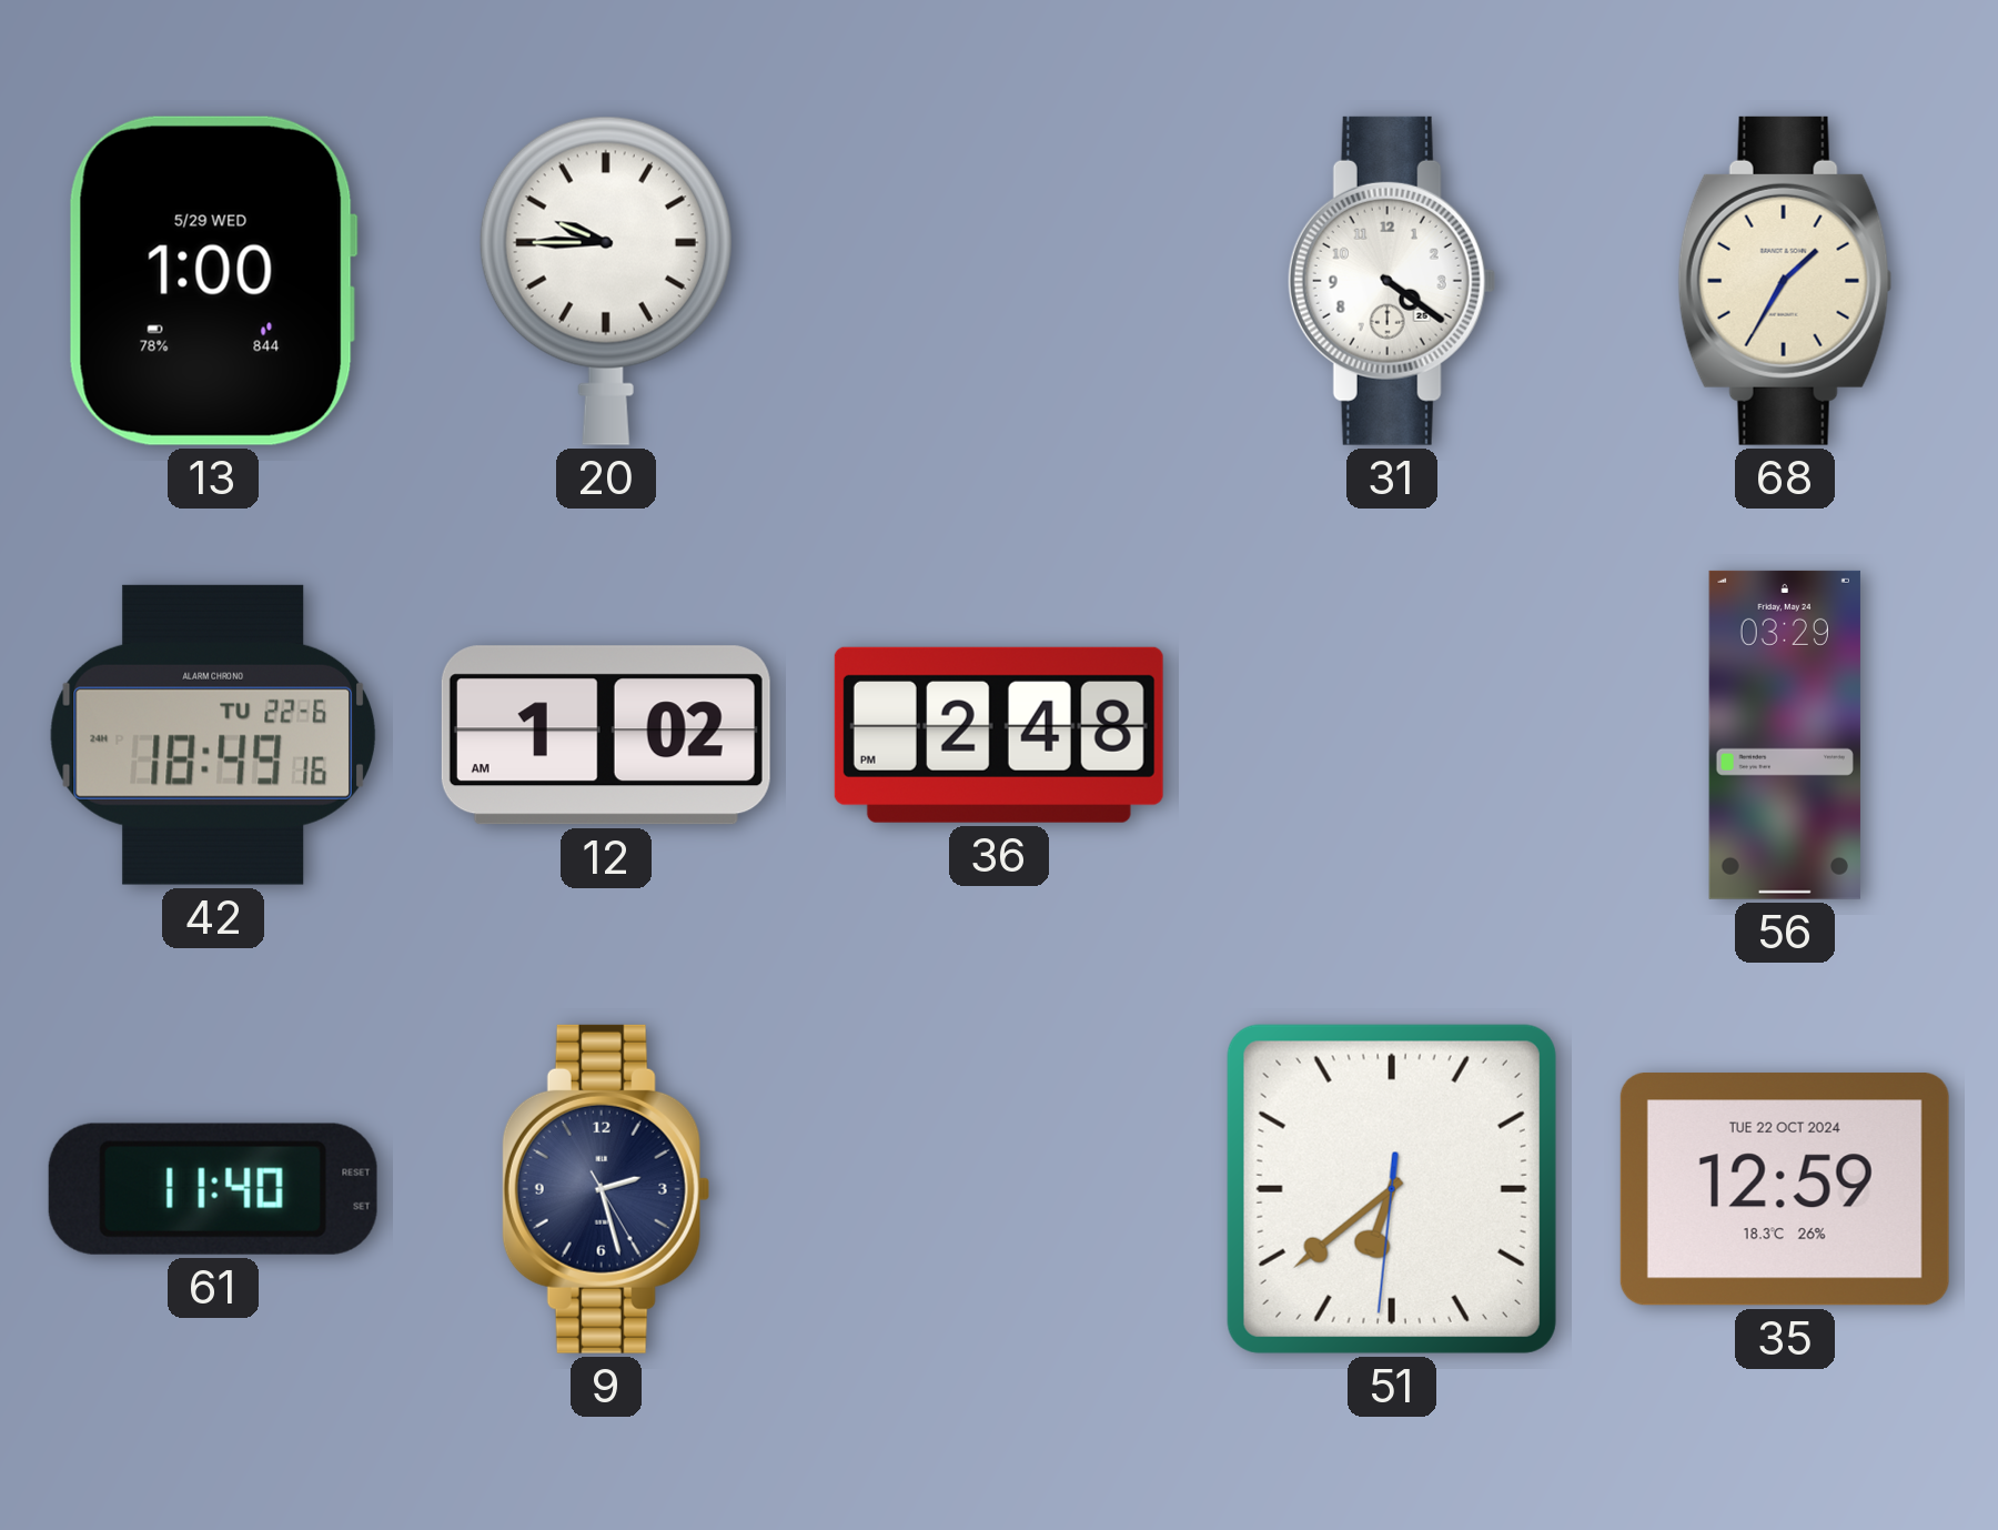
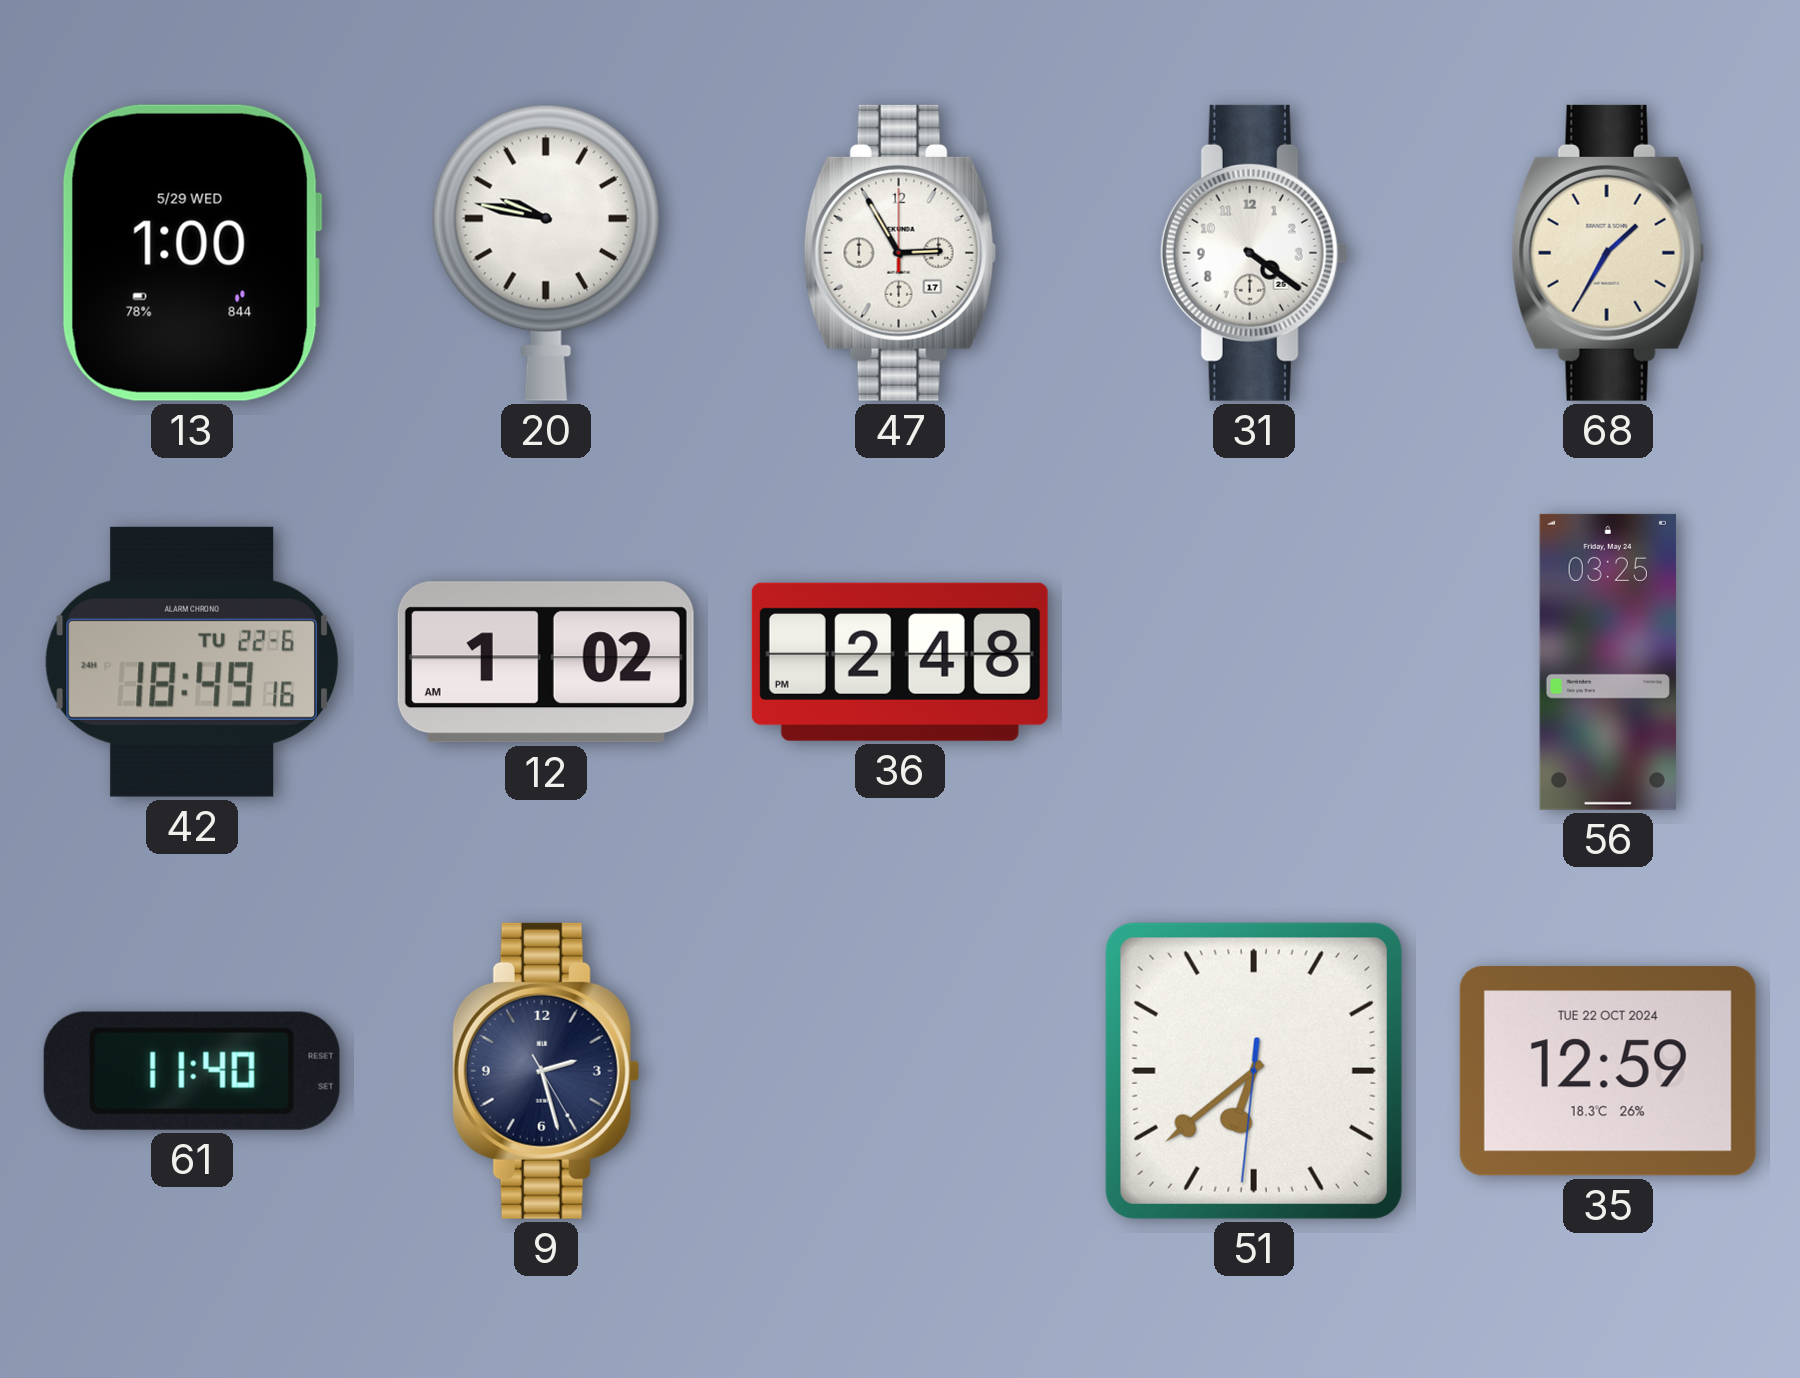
20: 9:45 -> 9:47 (546, 253)
47: none -> 2:55 (900, 253)
56: 03:29 -> 03:25 (1608, 662)
